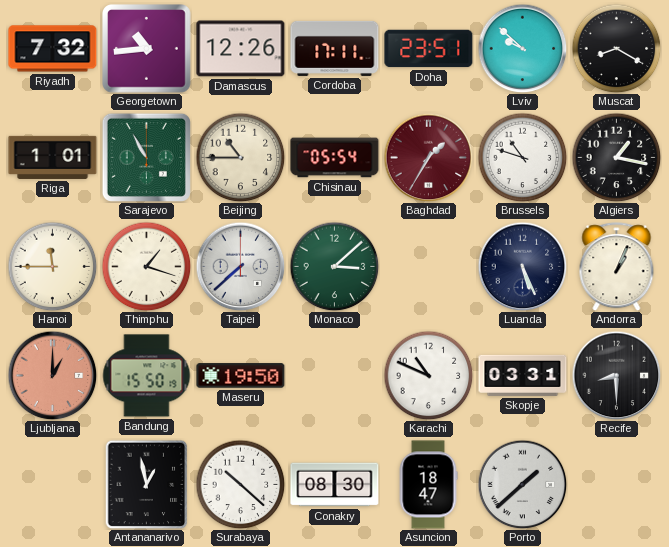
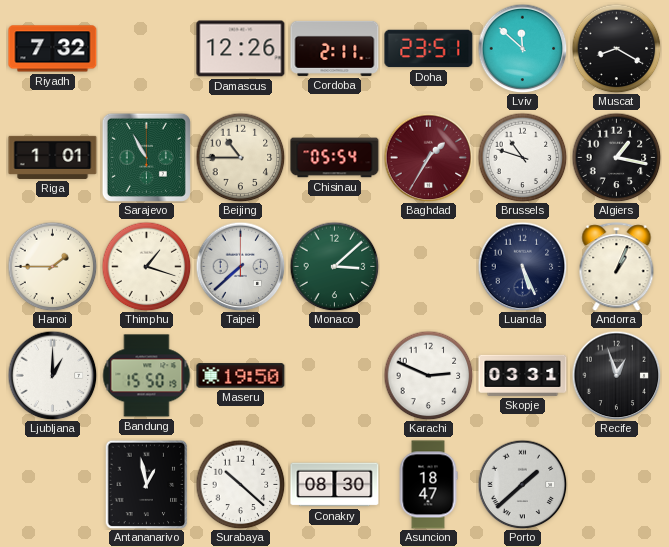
Georgetown: 10:44 -> none (147, 49)
Cordoba: 17:11 -> 2:11 (335, 48)
Lviv: 9:52 -> 11:52 (522, 48)
Hanoi: 11:45 -> 1:45 (52, 266)
Ljubljana dial: salmon -> white (52, 375)
Karachi: 10:49 -> 2:49 (428, 375)
Recife: 8:30 -> 12:57 (616, 375)
